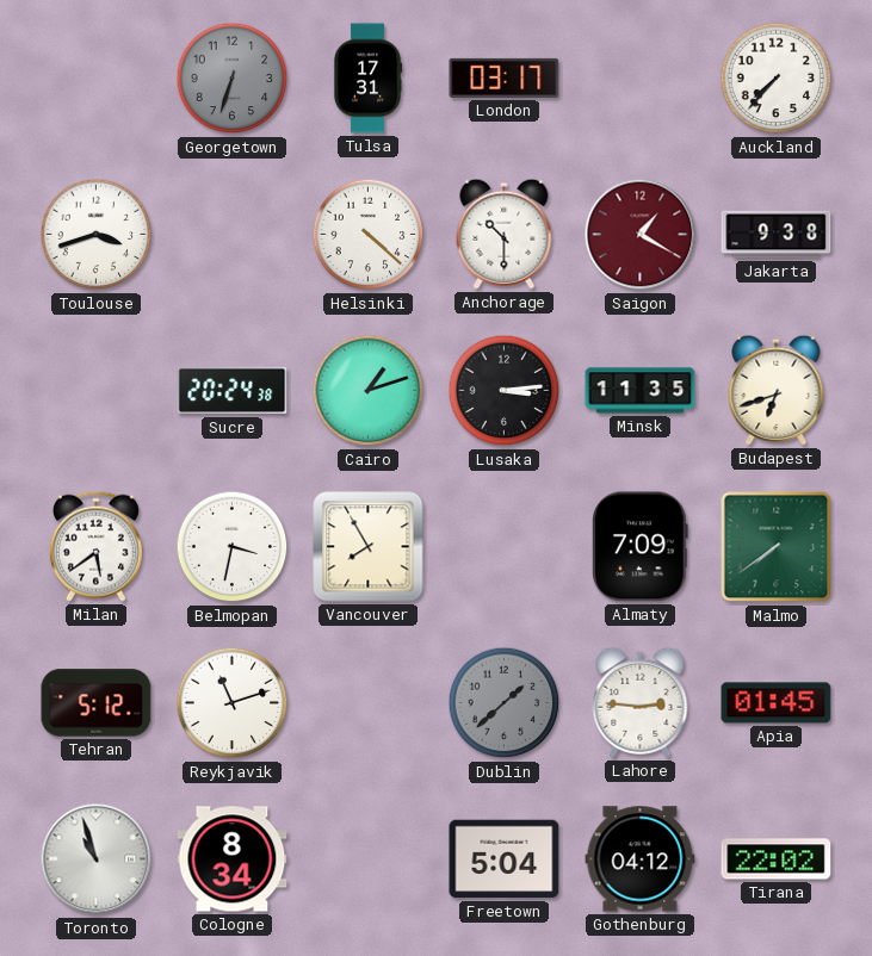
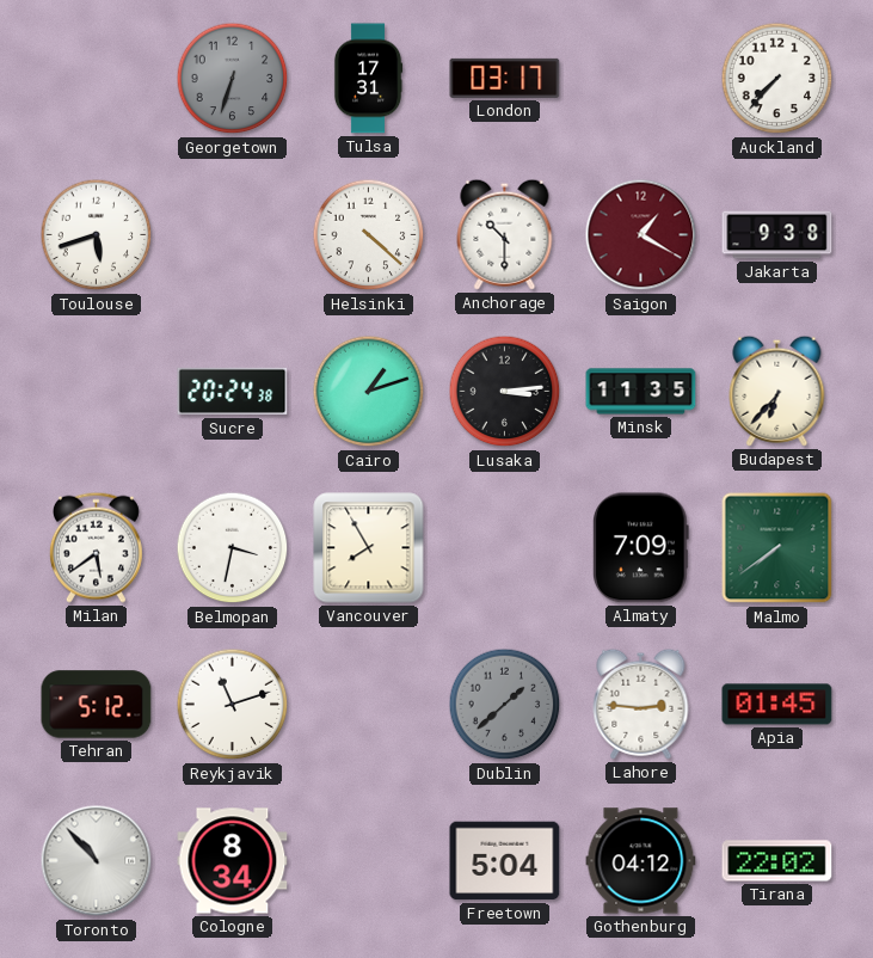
Toulouse: 3:42 -> 5:42 (97, 235)
Budapest: 6:42 -> 6:37 (777, 391)
Toronto: 10:57 -> 10:53 (97, 861)
